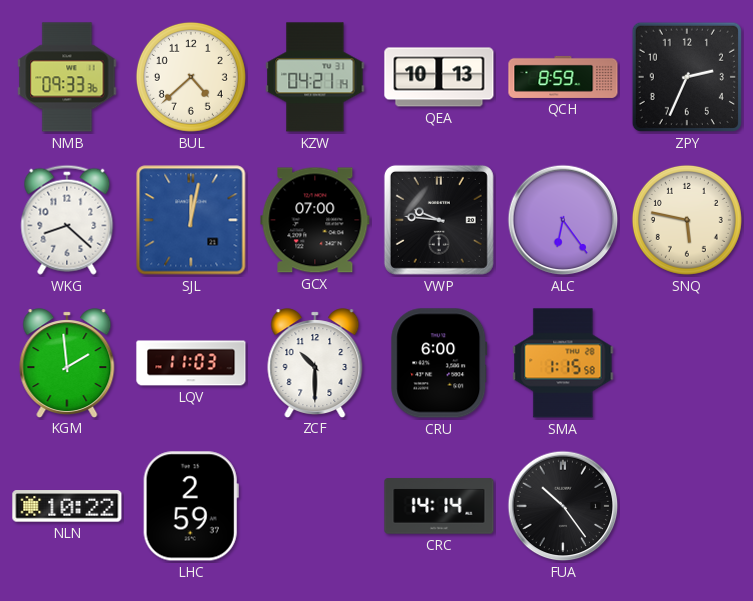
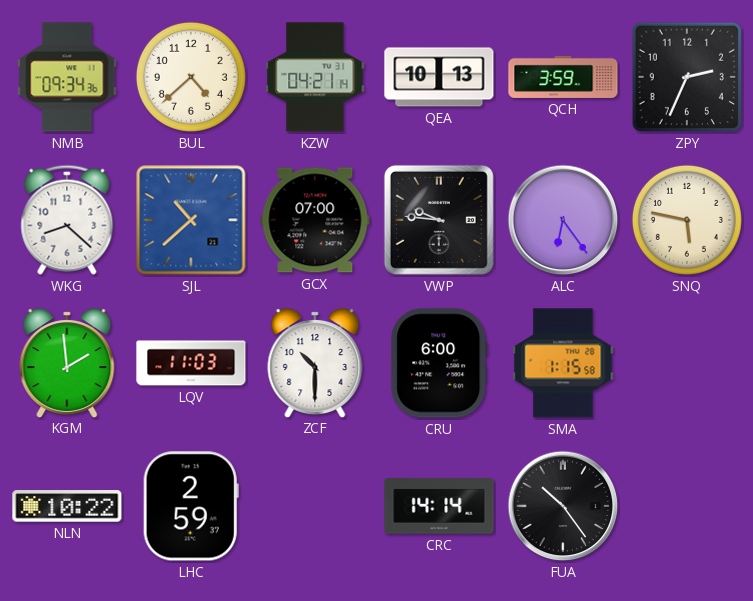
NMB: 09:33 -> 09:34 (67, 77)
QCH: 8:59 -> 3:59 (563, 77)
SJL: 12:02 -> 10:38 (191, 220)
